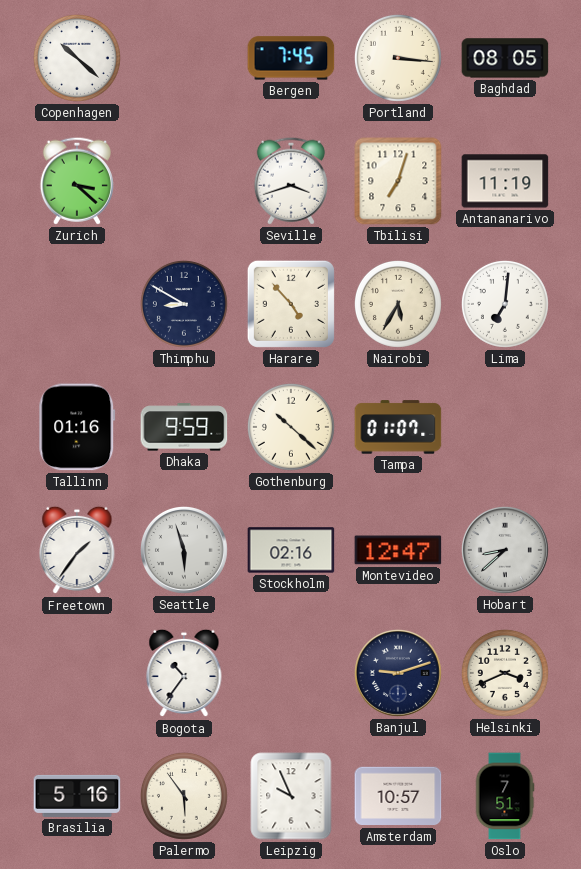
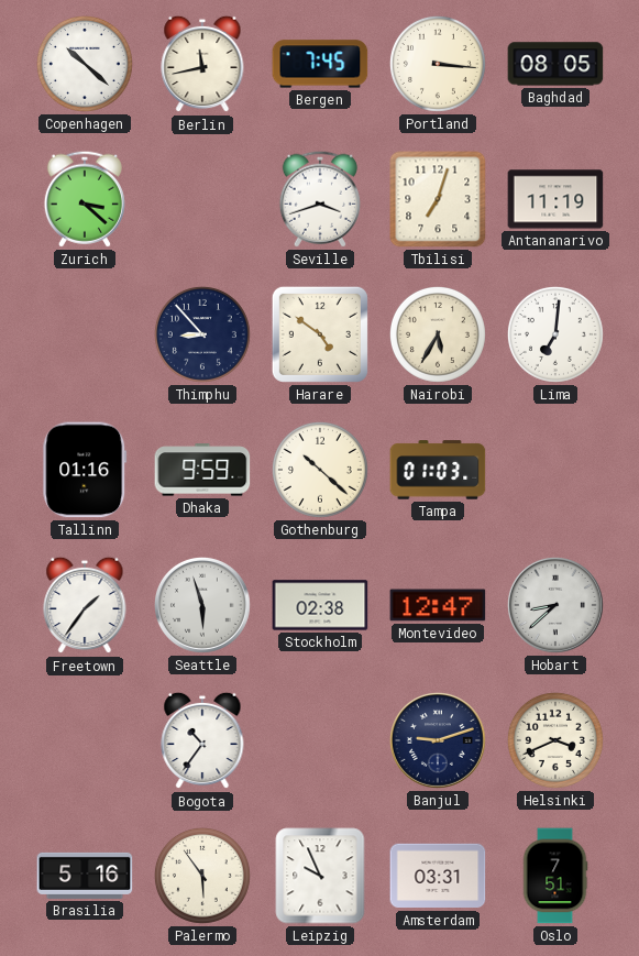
Berlin: none -> 11:43 (202, 64)
Thimphu: 8:50 -> 8:53 (202, 334)
Harare: 4:53 -> 4:51 (320, 334)
Tampa: 01:07 -> 01:03 (438, 470)
Stockholm: 02:16 -> 02:38 (320, 605)
Amsterdam: 10:57 -> 03:31 (438, 876)
